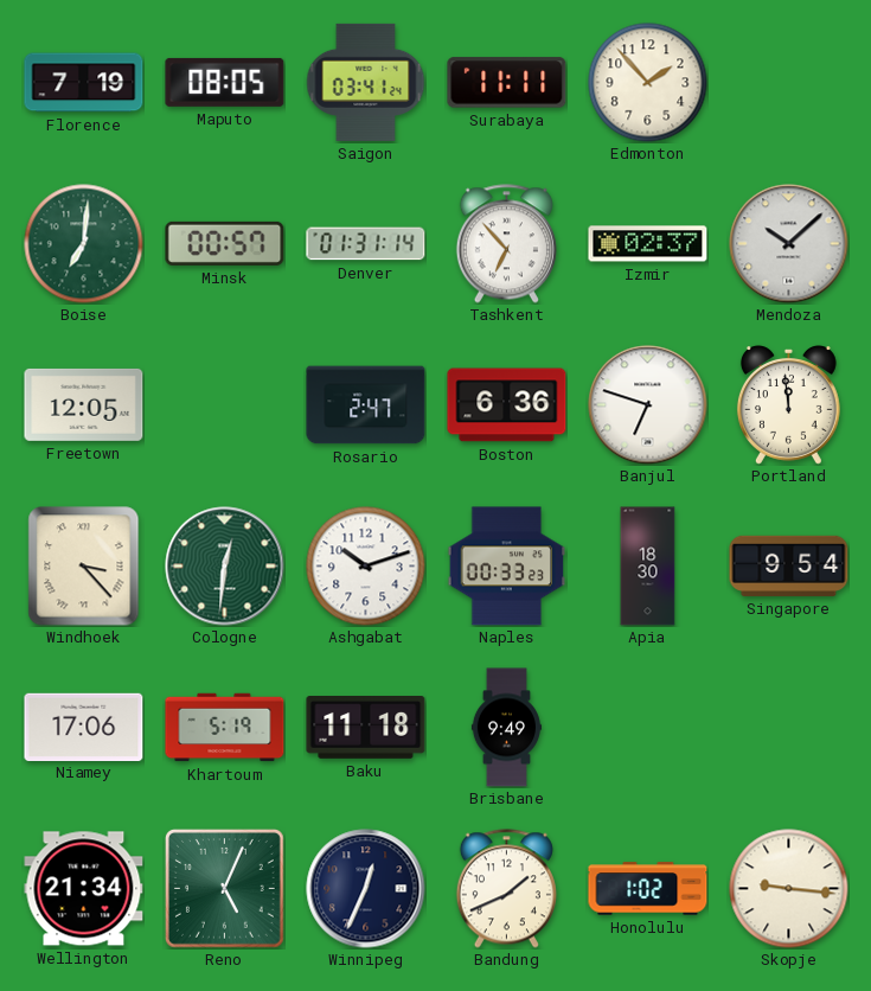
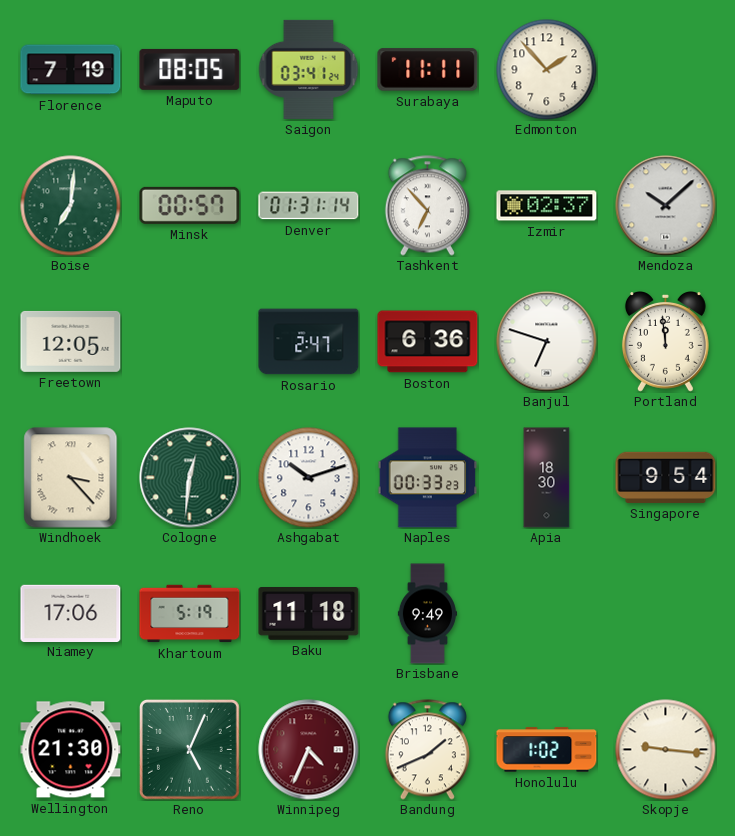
Wellington: 21:34 -> 21:30 (71, 750)
Winnipeg: 12:34 -> 4:34 (309, 750)
Winnipeg dial: navy -> burgundy (309, 750)
